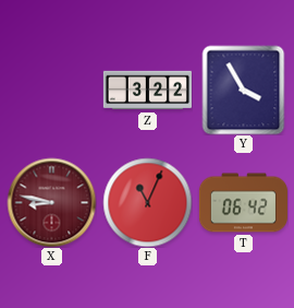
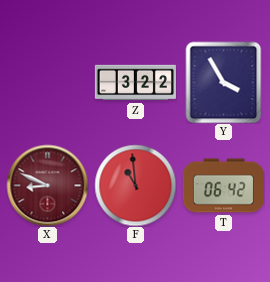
X: 8:47 -> 8:49 (47, 185)
F: 11:04 -> 10:59 (135, 185)
